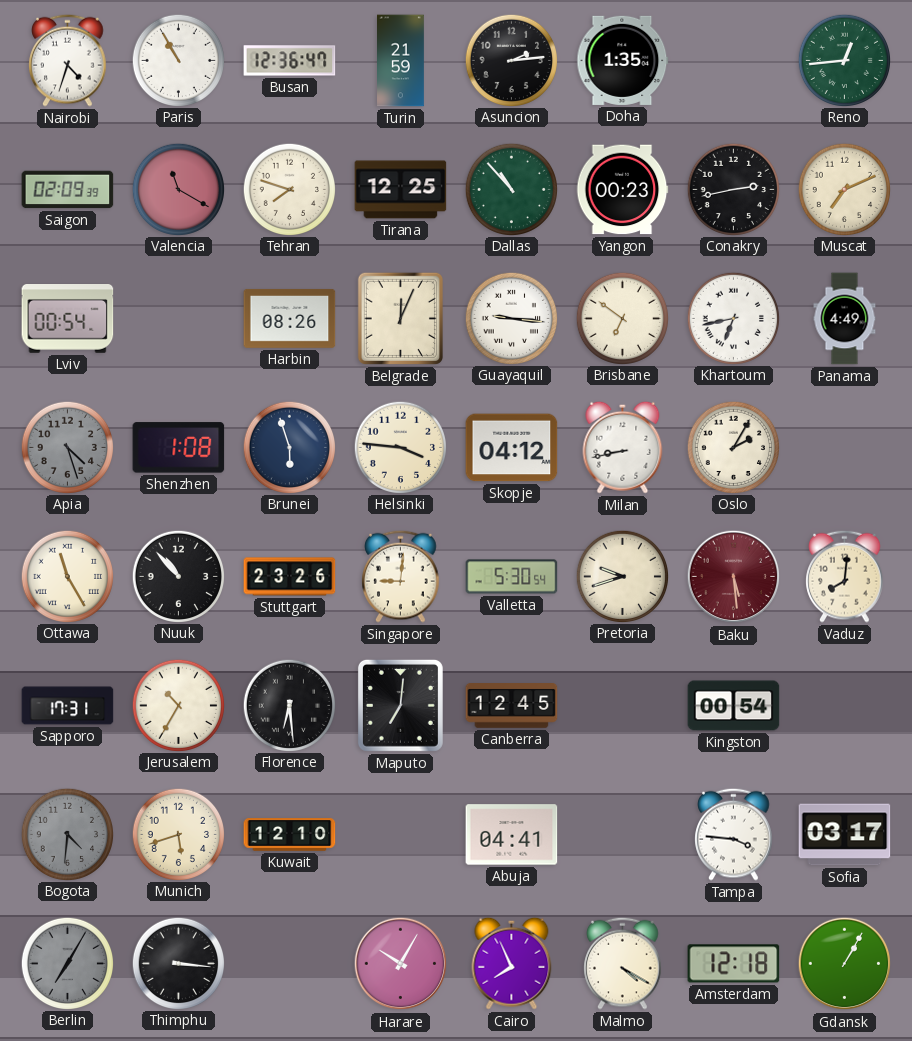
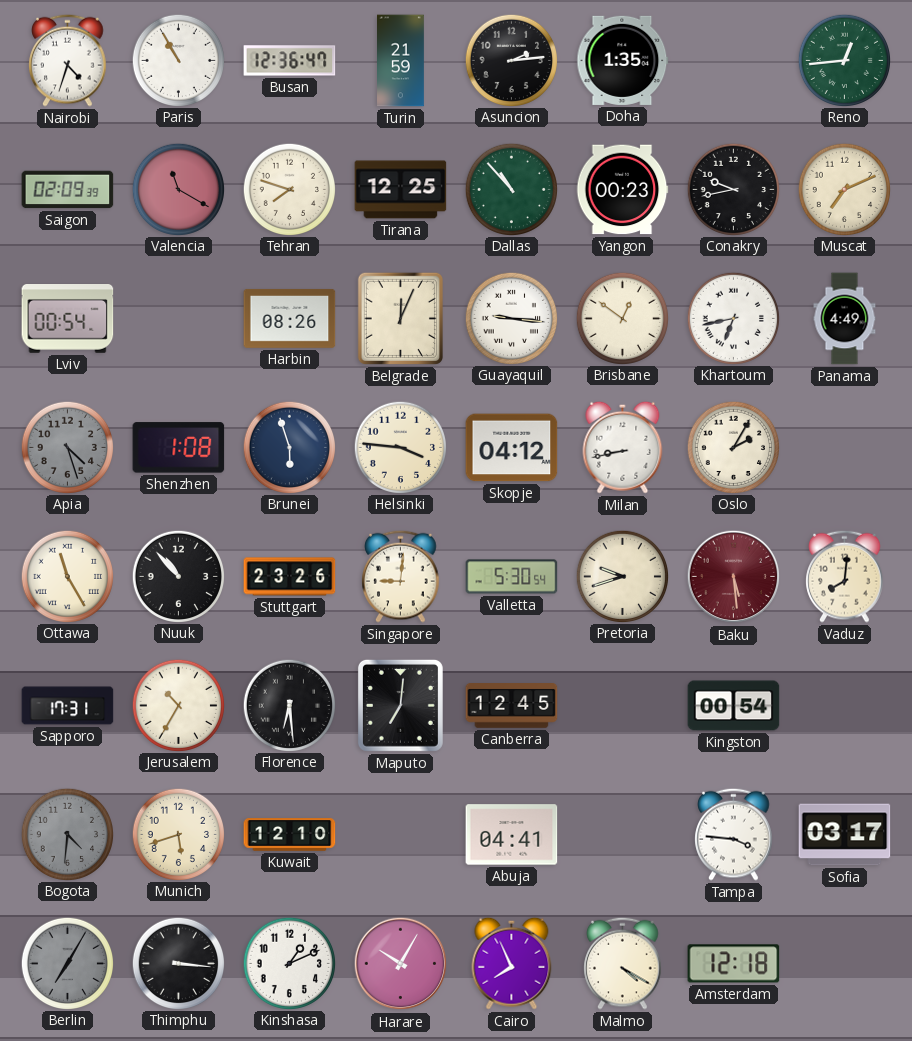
Conakry: 2:43 -> 9:43 (733, 189)
Brisbane: 6:51 -> 12:51 (622, 318)
Kinshasa: none -> 1:11 (289, 963)
Gdansk: 1:05 -> none (845, 964)
